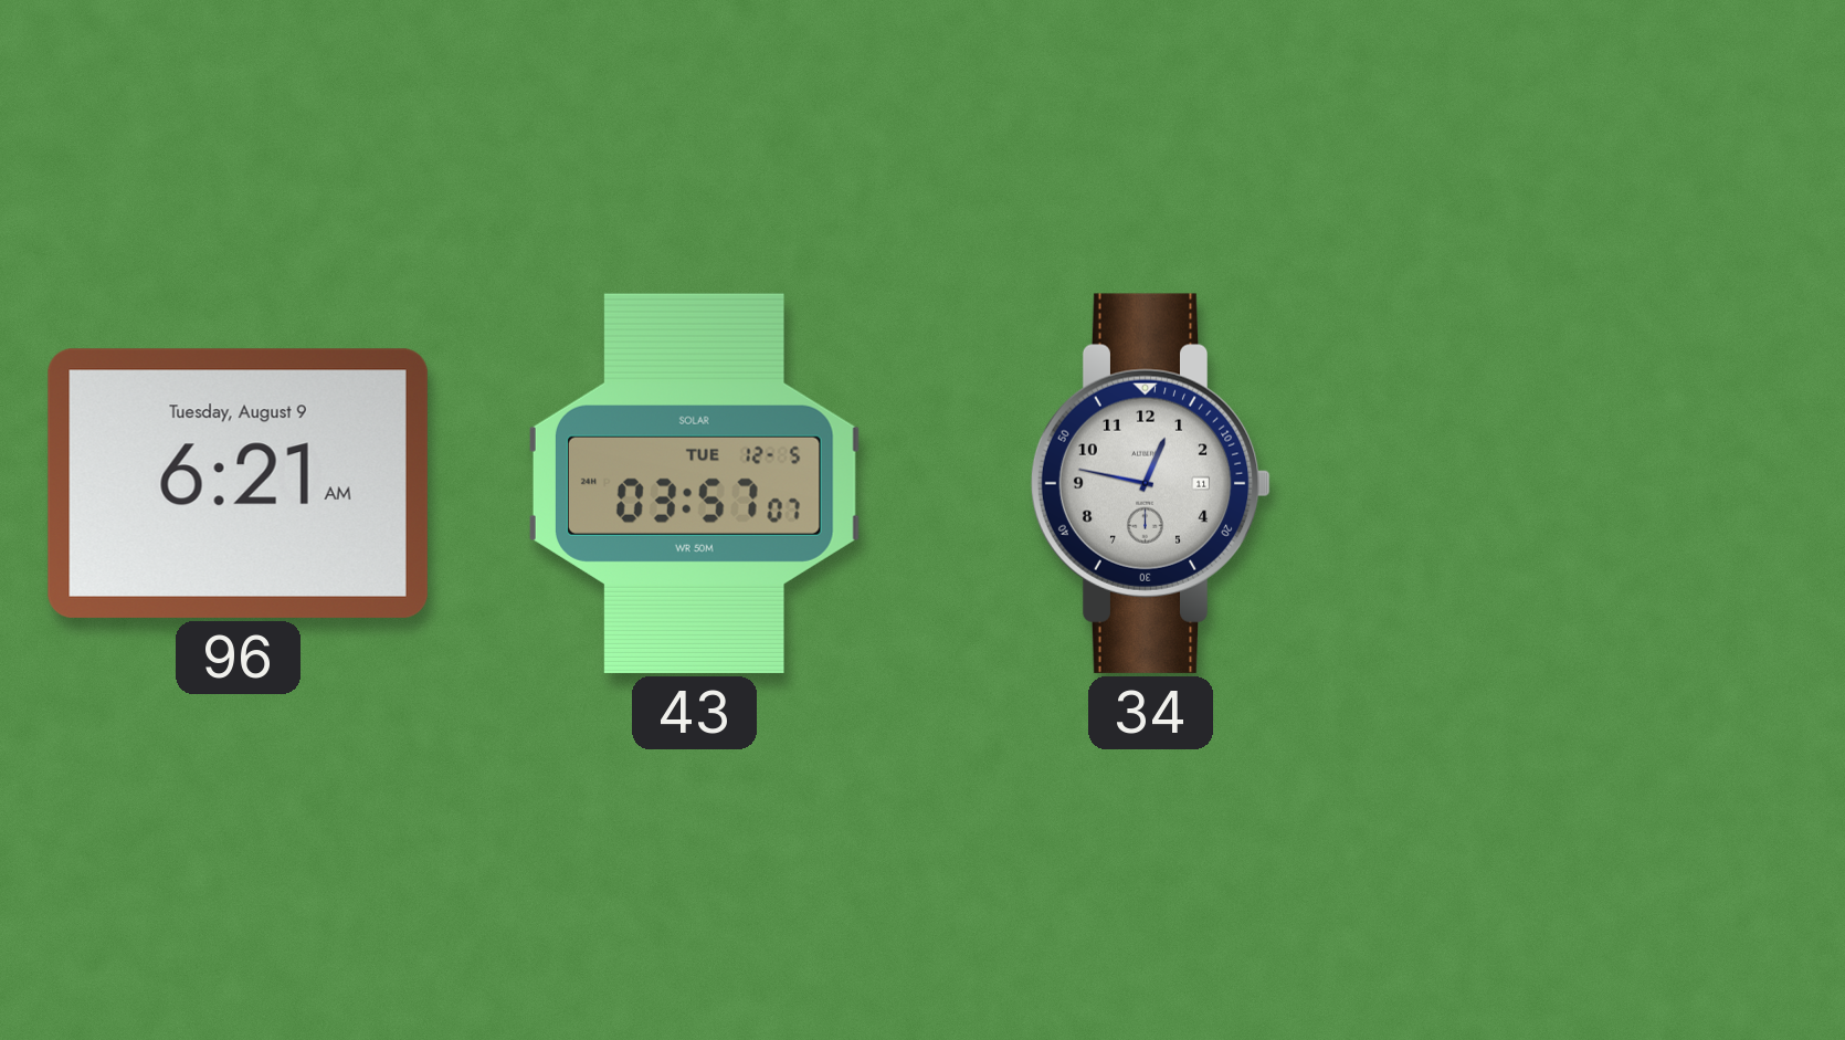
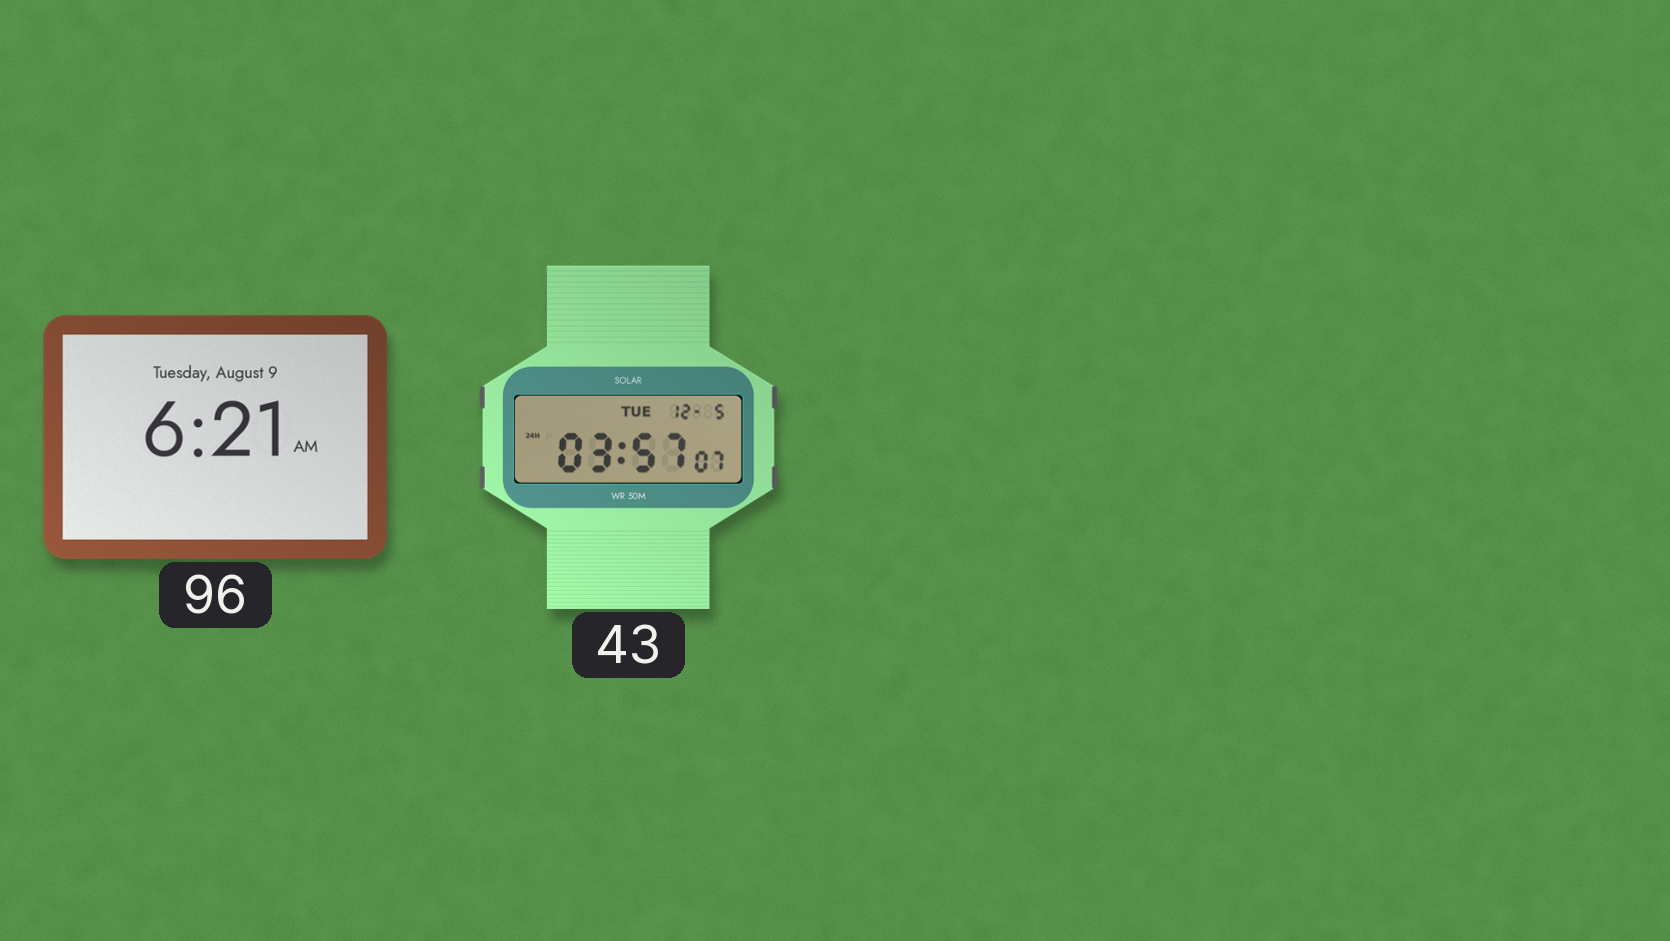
34: 12:47 -> none (1151, 483)
